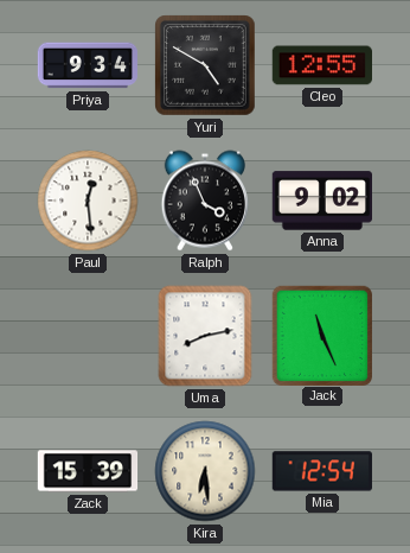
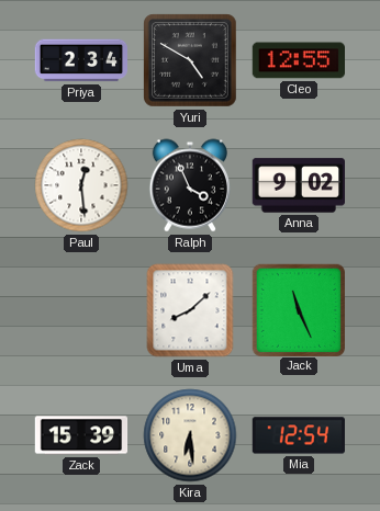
Priya: 9:34 -> 2:34 (81, 60)
Uma: 8:13 -> 8:08 (190, 310)
